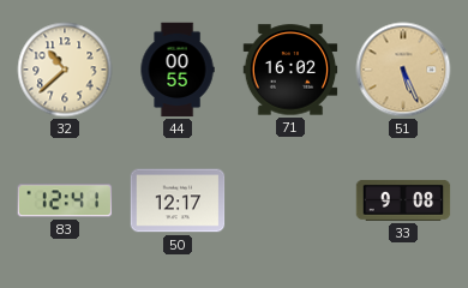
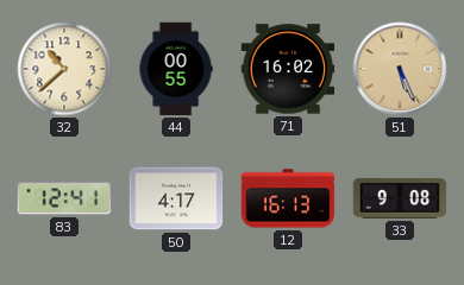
50: 12:17 -> 4:17 (176, 198)
12: none -> 16:13 (288, 198)
